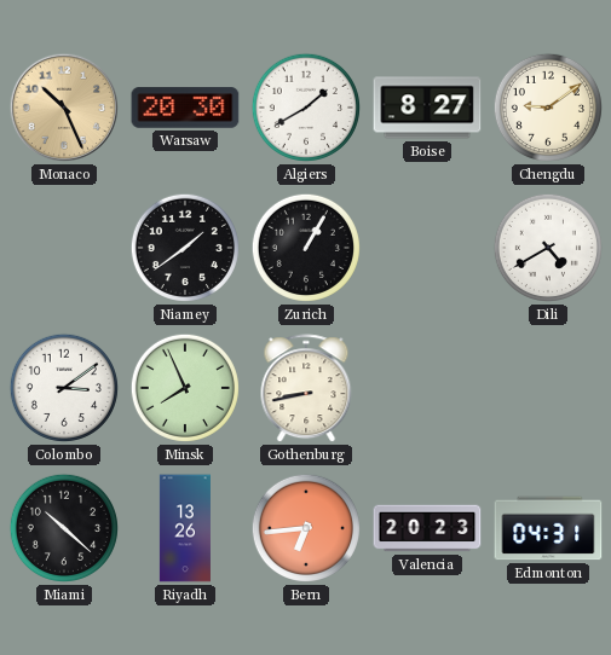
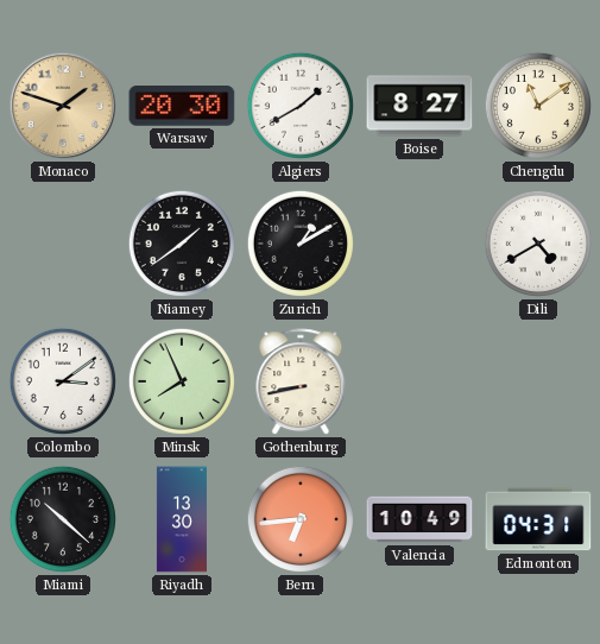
Monaco: 10:26 -> 1:48 (63, 106)
Chengdu: 9:09 -> 11:09 (538, 106)
Zurich: 1:05 -> 1:10 (301, 244)
Riyadh: 13:26 -> 13:30 (182, 519)
Valencia: 20:23 -> 10:49 (419, 519)
